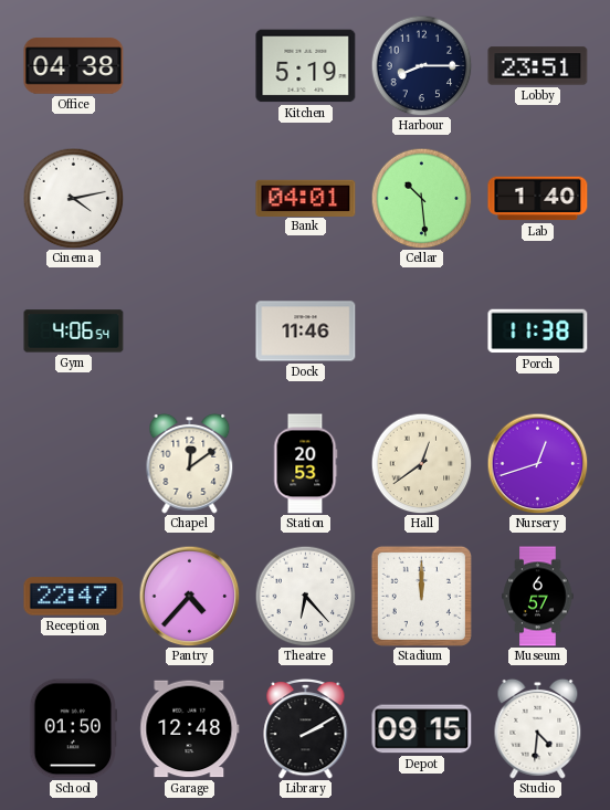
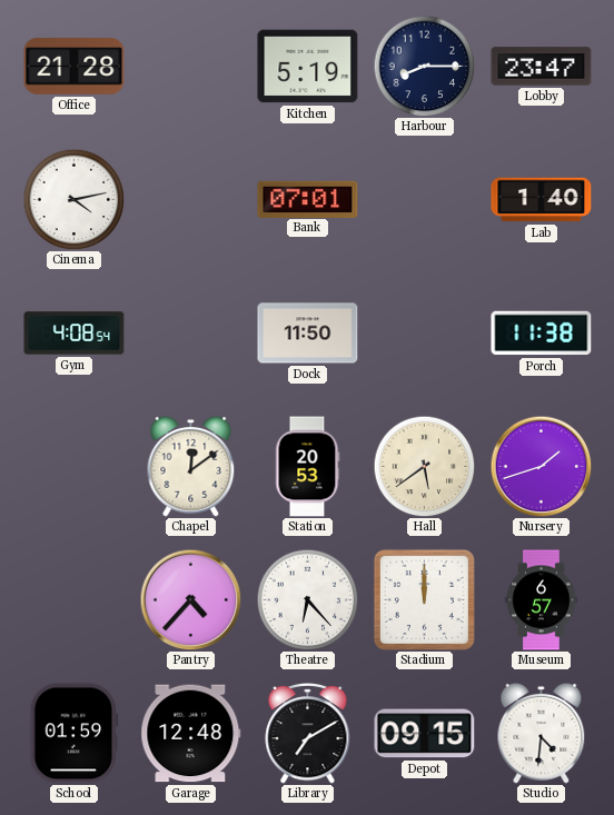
Office: 04:38 -> 21:28 (75, 67)
Lobby: 23:51 -> 23:47 (542, 67)
Bank: 04:01 -> 07:01 (308, 199)
Cellar: 10:29 -> none (421, 198)
Gym: 4:06 -> 4:08 (75, 334)
Dock: 11:46 -> 11:50 (308, 334)
Hall: 12:39 -> 5:39 (424, 466)
Nursery: 12:42 -> 1:42 (541, 466)
Reception: 22:47 -> none (74, 597)
School: 01:50 -> 01:59 (75, 734)
Library: 2:10 -> 7:10 (308, 734)
